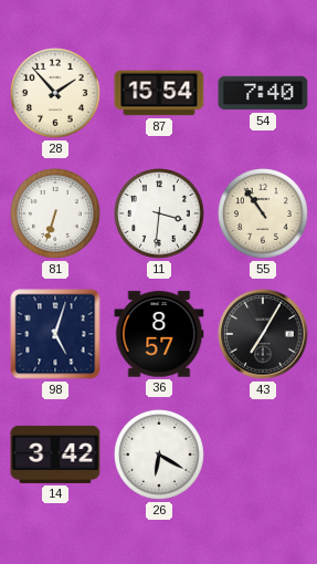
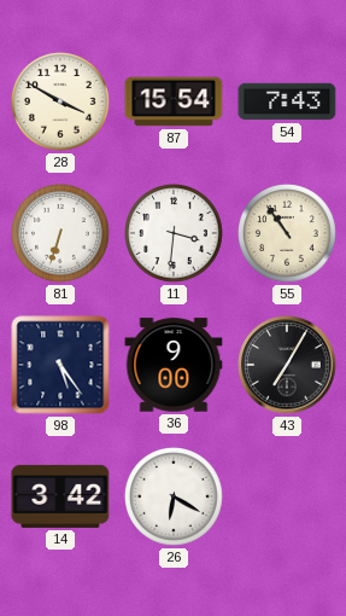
28: 1:53 -> 3:50 (61, 103)
54: 7:40 -> 7:43 (287, 101)
98: 5:03 -> 5:24 (60, 365)
36: 8:57 -> 9:00 (174, 365)
